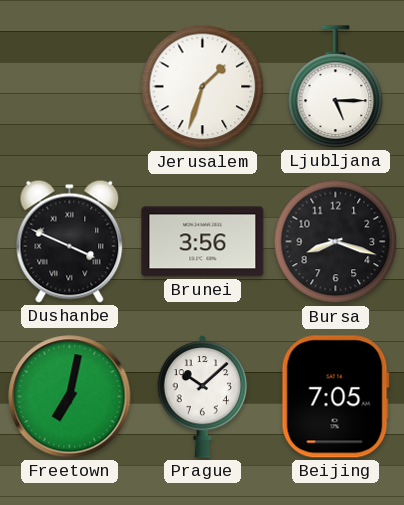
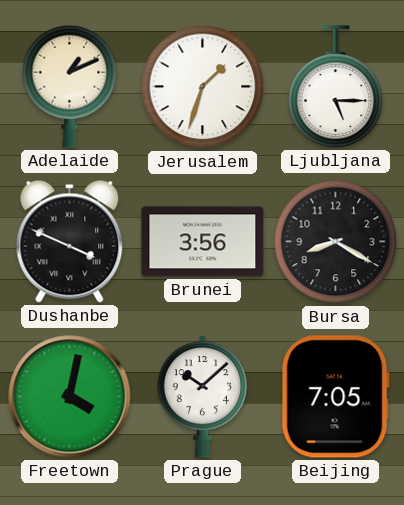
Adelaide: none -> 1:11 (70, 86)
Bursa: 8:18 -> 8:20 (336, 242)
Freetown: 7:02 -> 4:02 (70, 397)
